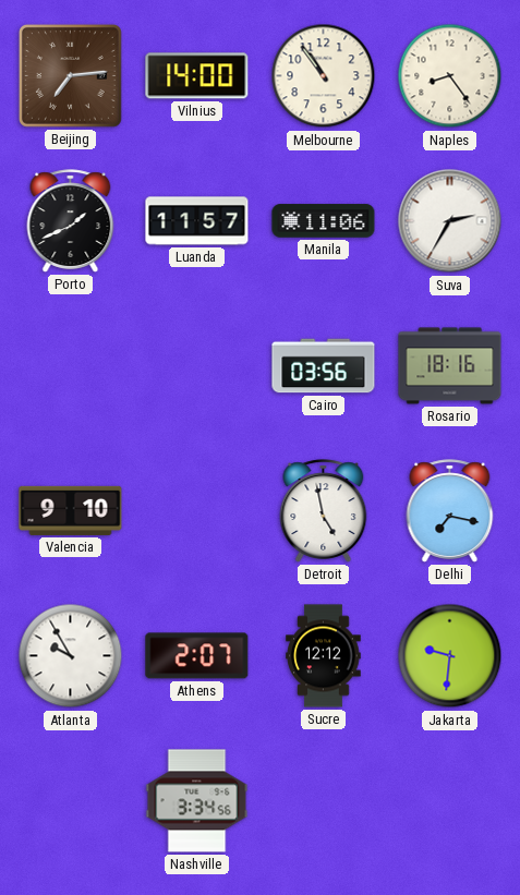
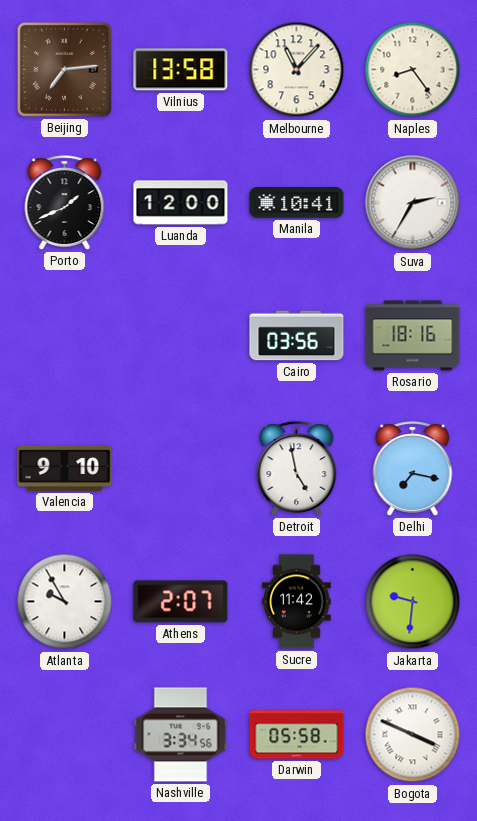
Vilnius: 14:00 -> 13:58 (181, 70)
Melbourne: 10:54 -> 11:07 (297, 70)
Luanda: 11:57 -> 12:00 (181, 203)
Manila: 11:06 -> 10:41 (297, 203)
Sucre: 12:12 -> 11:42 (297, 602)
Darwin: none -> 05:58 (297, 735)
Bogota: none -> 3:49 (413, 735)
